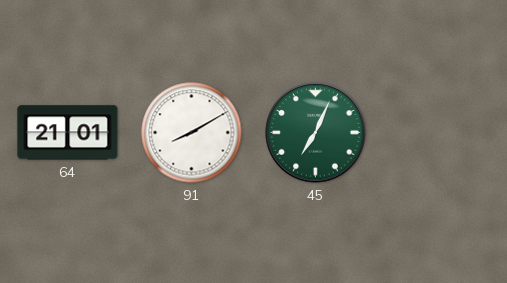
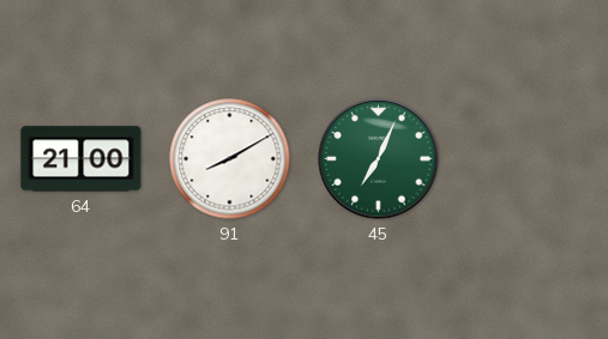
64: 21:01 -> 21:00 (82, 159)
